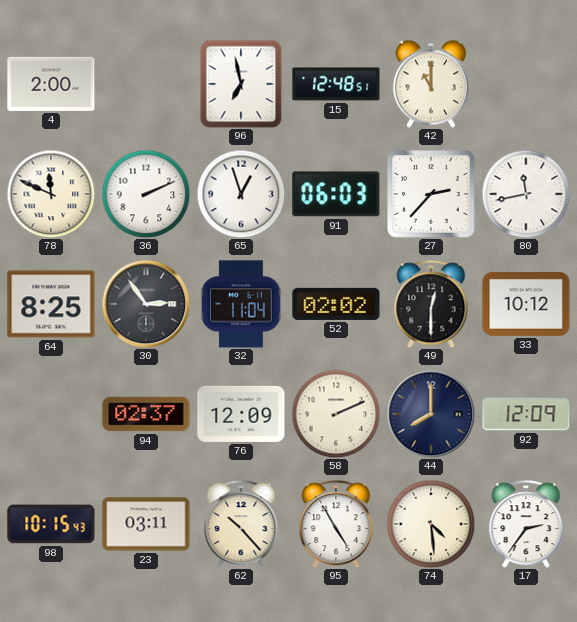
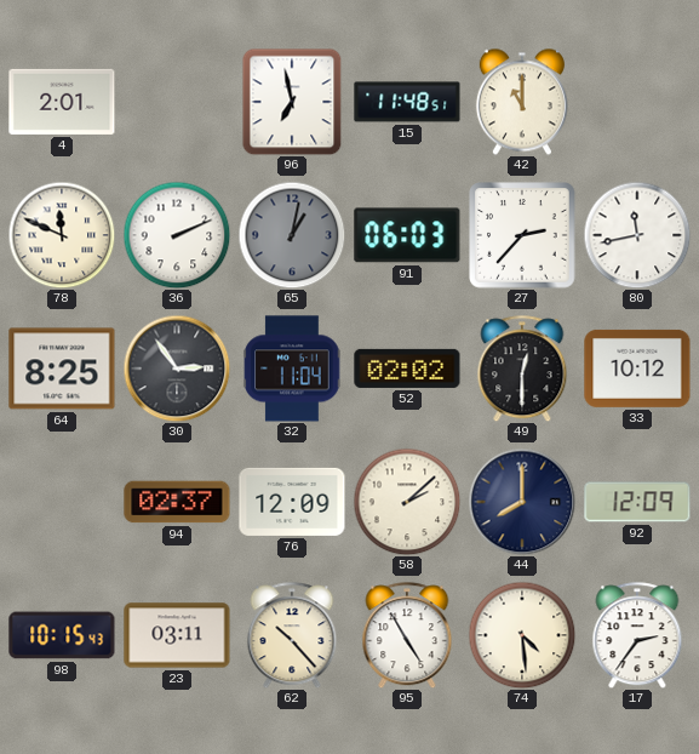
4: 2:00 -> 2:01 (62, 102)
15: 12:48 -> 11:48 (407, 102)
65: 12:57 -> 1:02 (292, 235)
65 dial: white -> grey (292, 235)
58: 2:11 -> 2:08 (407, 502)
